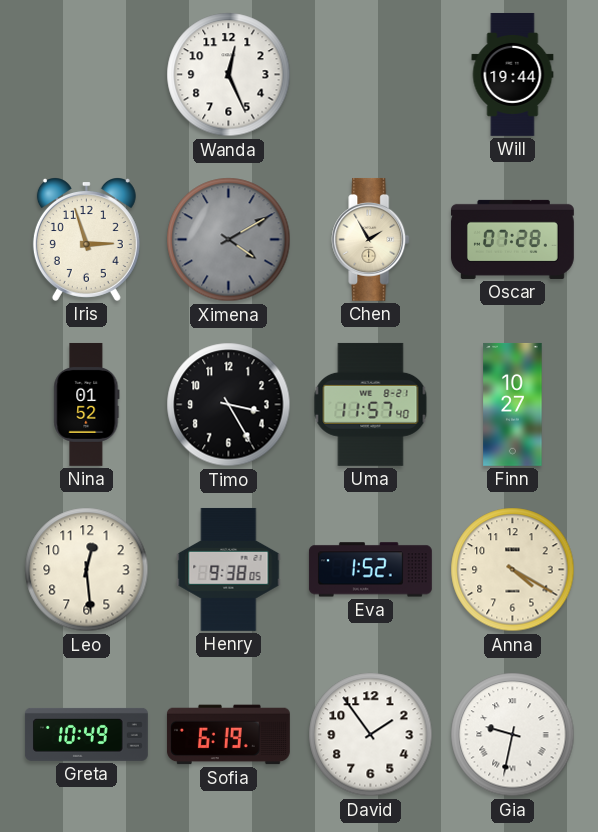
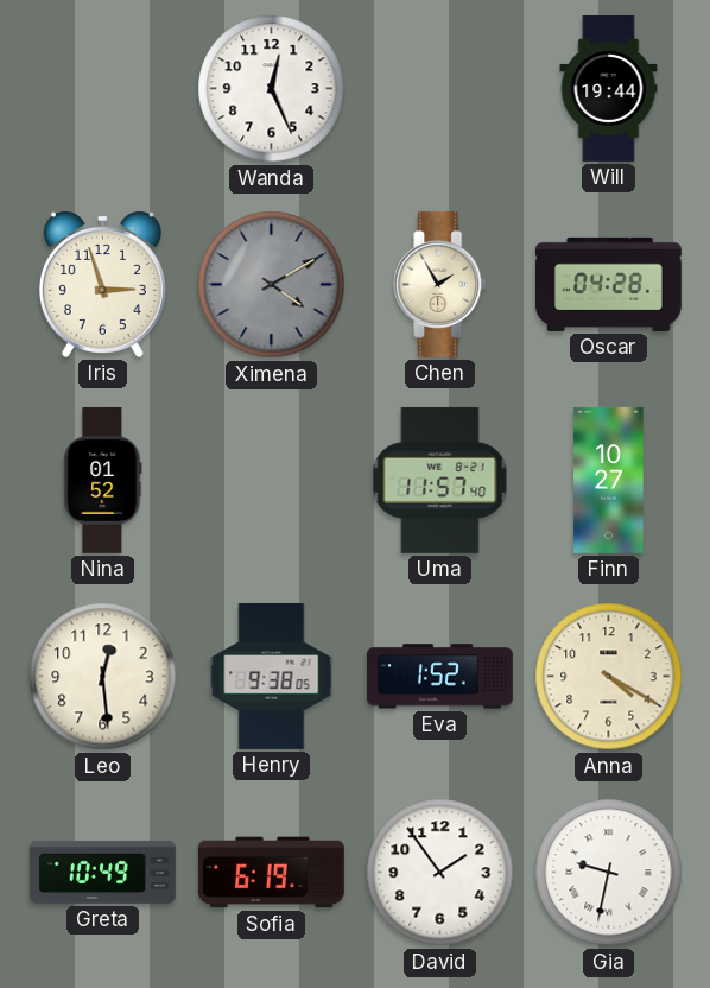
Oscar: 07:28 -> 04:28 (608, 284)
Timo: 3:25 -> none (229, 405)
